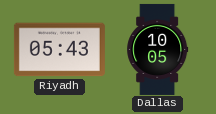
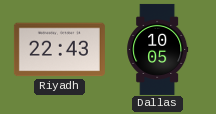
Riyadh: 05:43 -> 22:43 (59, 50)
